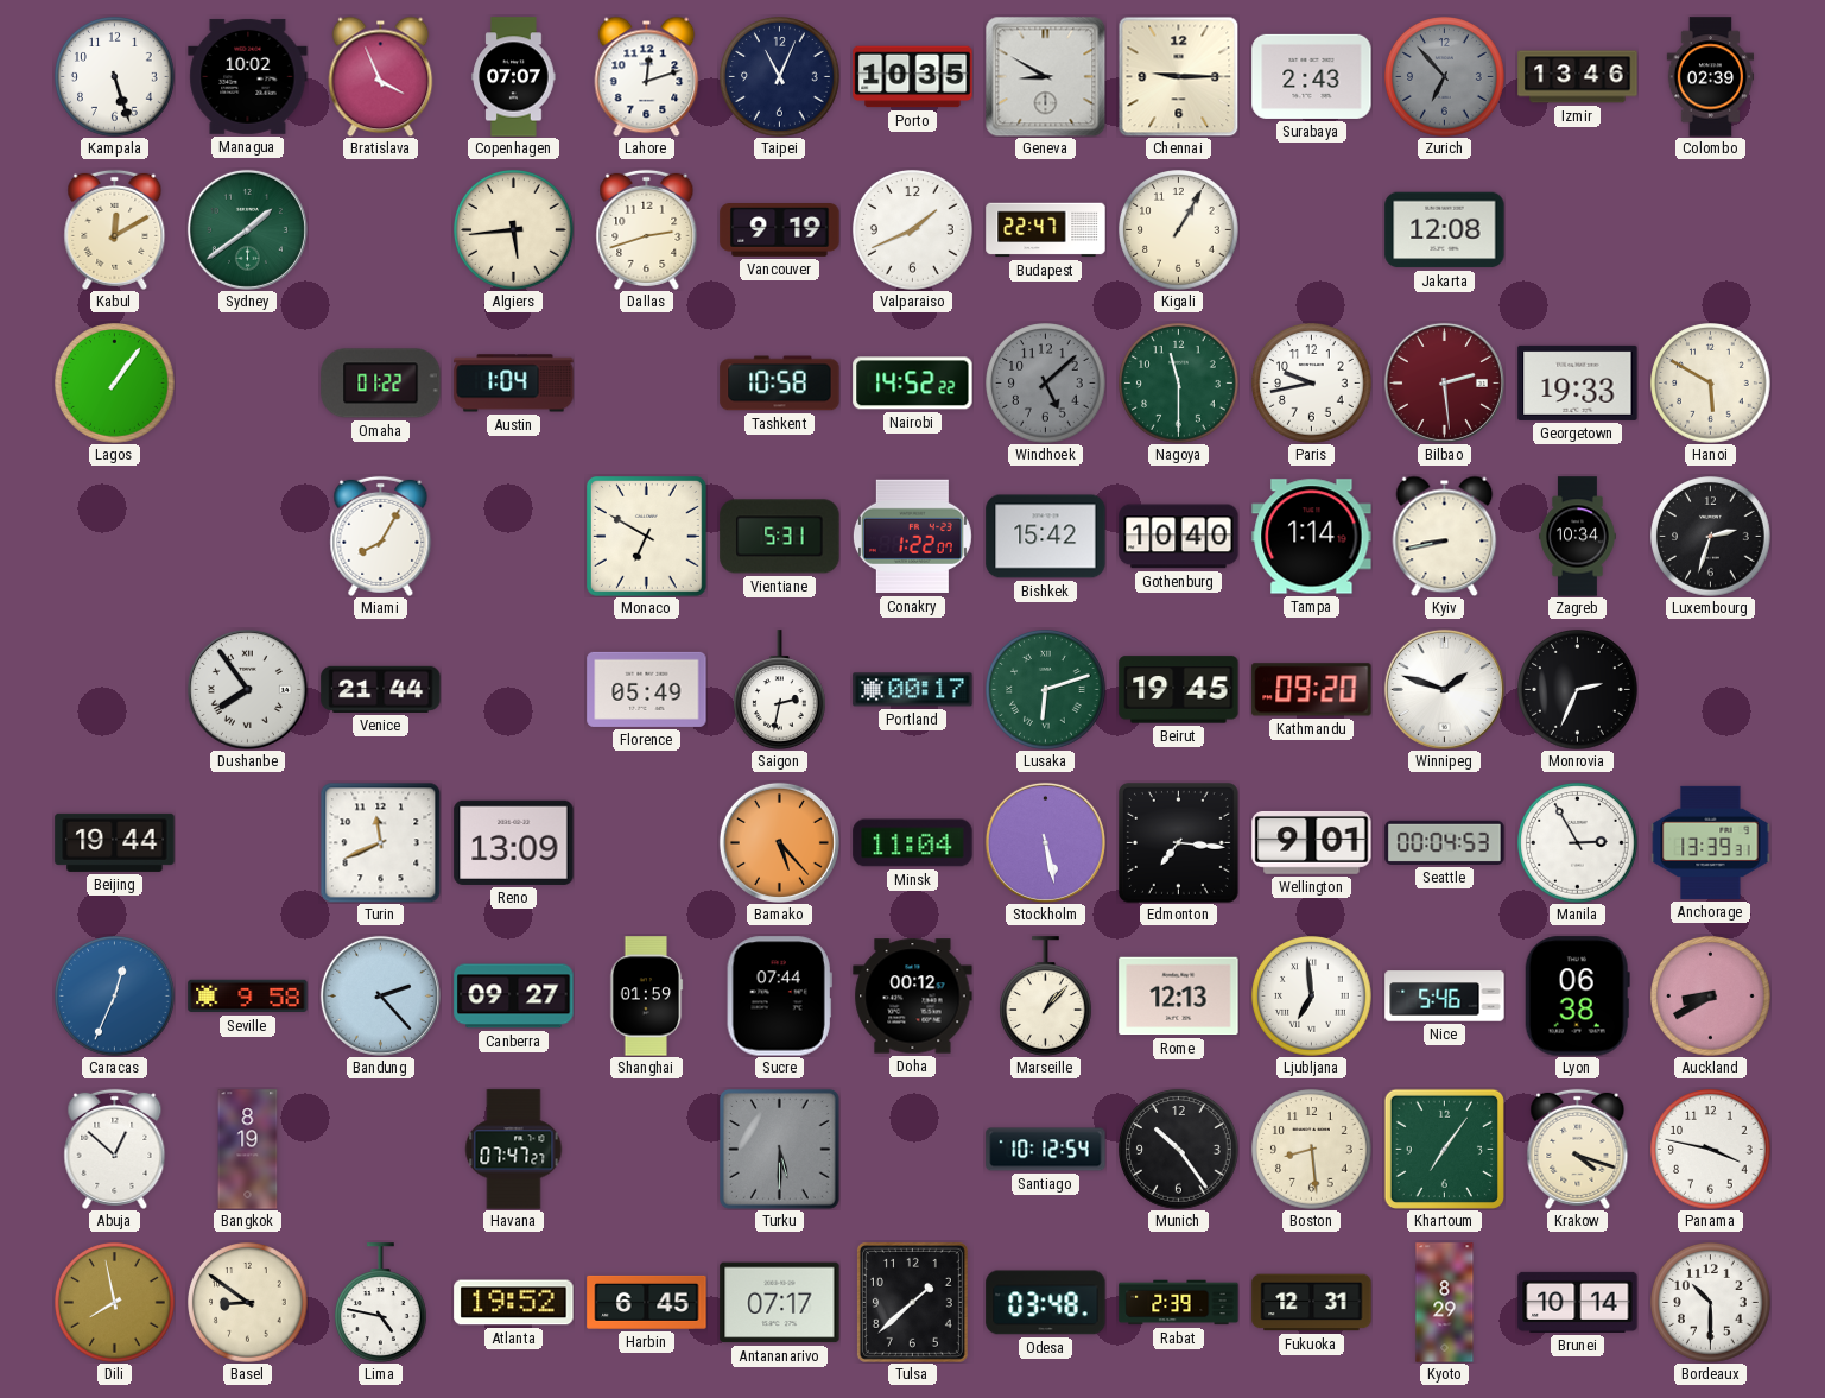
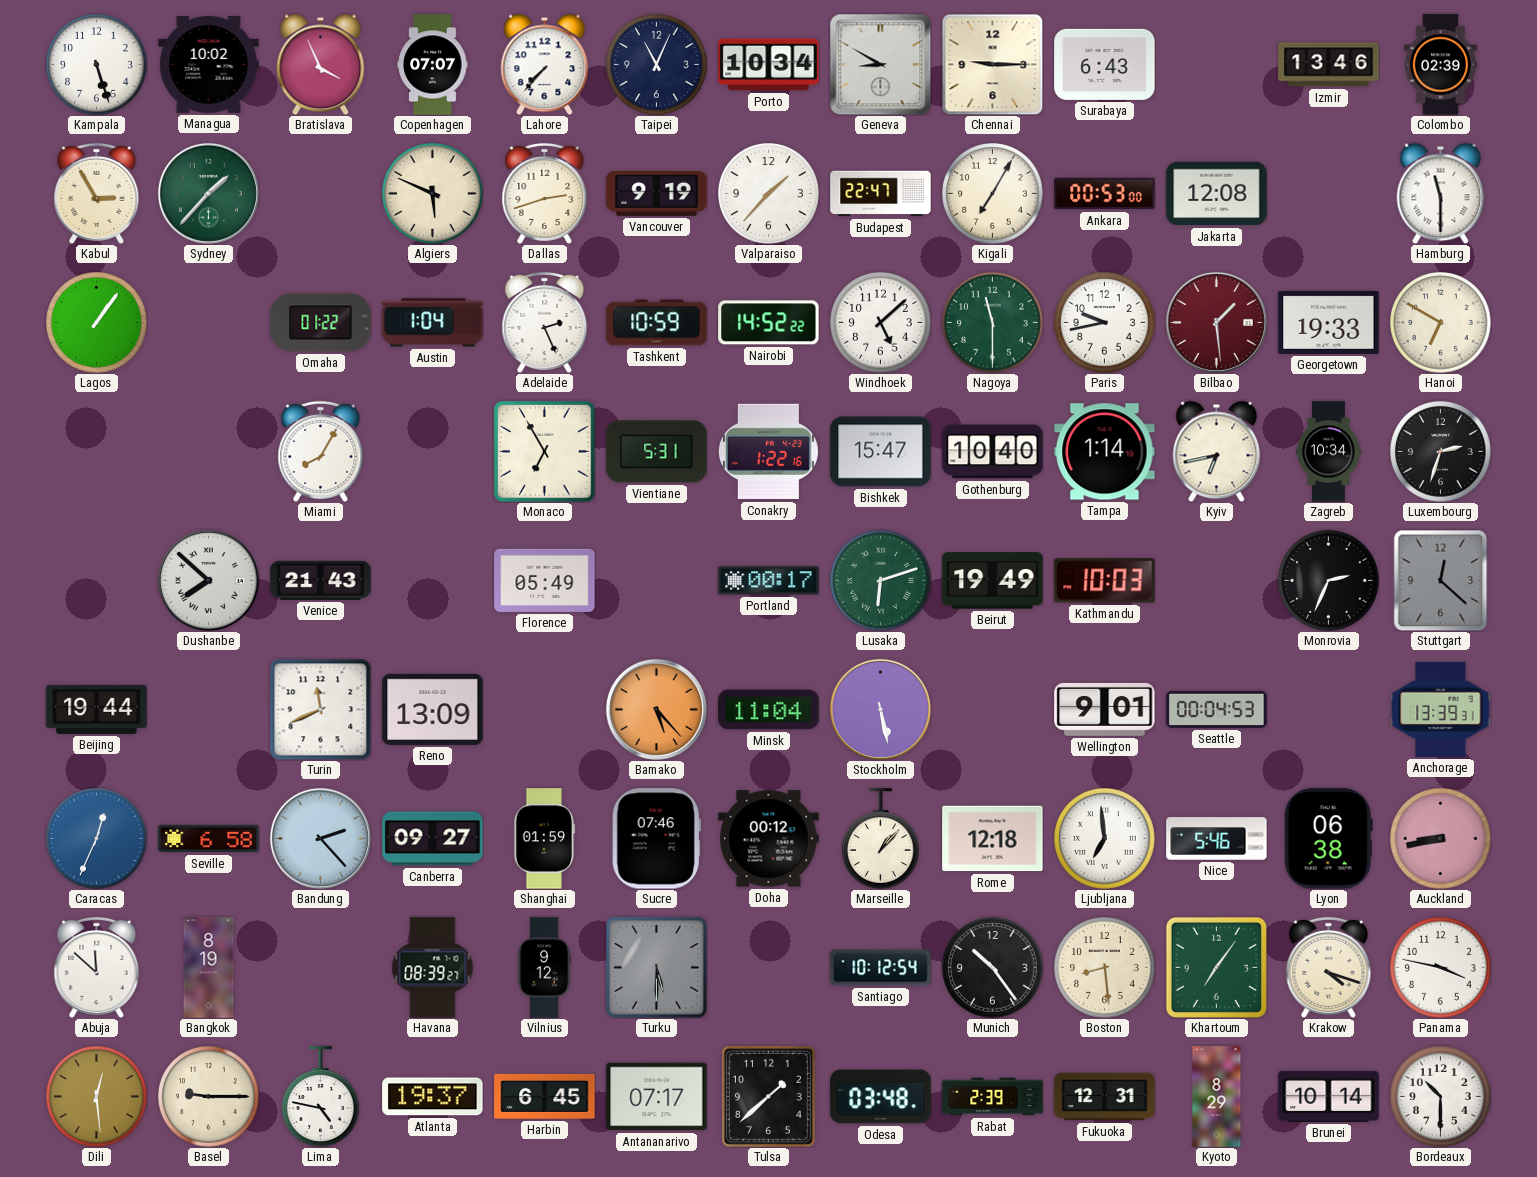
Lahore: 12:12 -> 7:37 (545, 64)
Porto: 10:35 -> 10:34 (769, 65)
Surabaya: 2:43 -> 6:43 (1105, 64)
Zurich: 6:53 -> none (1445, 77)
Kabul: 12:10 -> 2:55 (97, 193)
Sydney: 1:39 -> 1:37 (208, 193)
Algiers: 5:44 -> 5:49 (433, 194)
Valparaiso: 1:41 -> 1:37 (769, 194)
Kigali: 1:05 -> 7:05 (993, 194)
Ankara: none -> 00:53 (1105, 194)
Hamburg: none -> 11:30 (1441, 193)
Adelaide: none -> 2:26 (545, 322)
Tashkent: 10:58 -> 10:59 (657, 323)
Windhoek dial: grey -> white (881, 323)
Bilbao: 2:29 -> 1:29 (1216, 322)
Hanoi: 5:50 -> 6:50 (1441, 323)
Monaco: 6:50 -> 6:55 (545, 452)
Conakry: 1:22:07 -> 1:22:16 (768, 452)
Bishkek: 15:42 -> 15:47 (881, 452)
Kyiv: 8:43 -> 6:43 (1217, 451)
Dushanbe: 7:54 -> 7:52 (208, 580)
Venice: 21:44 -> 21:43 (321, 580)
Saigon: 2:32 -> none (780, 690)
Beirut: 19:45 -> 19:49 (993, 581)
Kathmandu: 09:20 -> 10:03 (1105, 581)
Winnipeg: 1:48 -> none (1444, 689)
Stuttgart: none -> 12:22 (1441, 580)
Edmonton: 7:16 -> none (1179, 843)
Manila: 2:55 -> none (1578, 843)
Seville: 9:58 -> 6:58 (209, 839)
Sucre: 07:44 -> 07:46 (656, 839)
Rome: 12:13 -> 12:18 (993, 839)
Auckland: 8:40 -> 8:43 (1441, 839)
Abuja: 12:52 -> 11:52 (97, 967)
Havana: 07:47 -> 08:39 (433, 968)
Vilnius: none -> 9:12 (544, 968)
Dili: 7:58 -> 12:29 (97, 1097)
Basel: 8:51 -> 9:15 (209, 1097)
Atlanta: 19:52 -> 19:37 (433, 1097)
